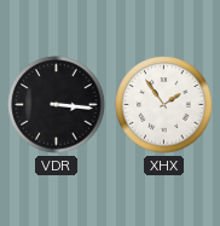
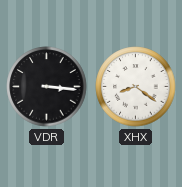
XHX: 1:54 -> 8:21 (136, 87)
